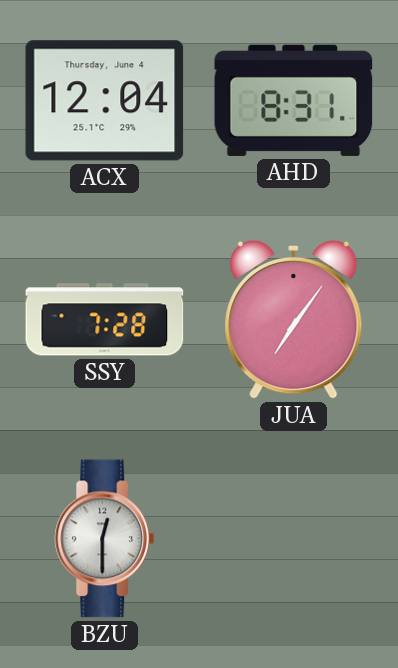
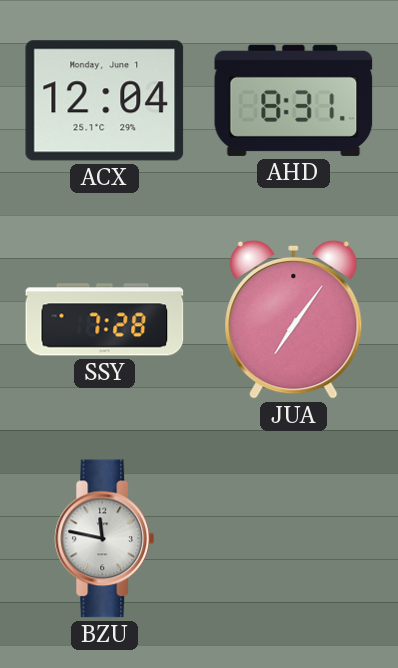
ACX date: Thursday, June 4 -> Monday, June 1 (105, 101)
BZU: 12:30 -> 11:47 (105, 539)
